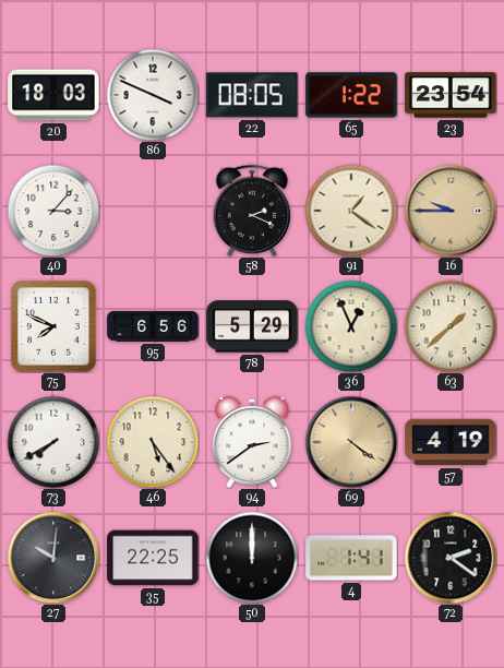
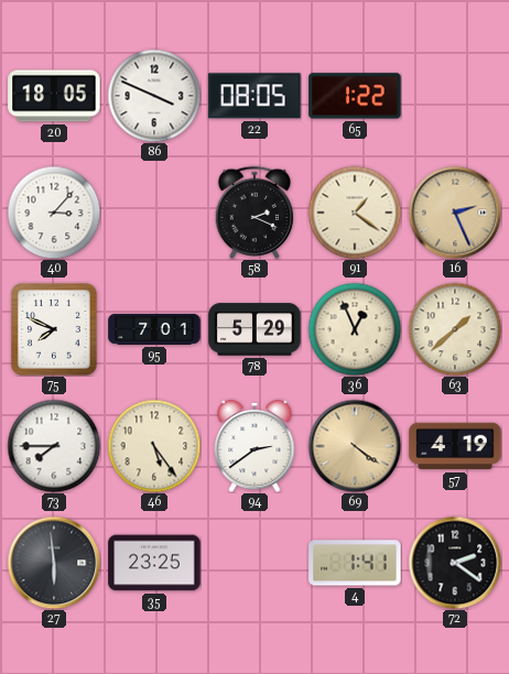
20: 18:03 -> 18:05 (54, 96)
23: 23:54 -> none (451, 95)
16: 9:45 -> 2:26 (455, 213)
95: 6:56 -> 7:01 (154, 329)
73: 7:40 -> 7:45 (54, 446)
27: 10:01 -> 5:59 (54, 563)
35: 22:25 -> 23:25 (154, 563)
50: 12:00 -> none (252, 558)
